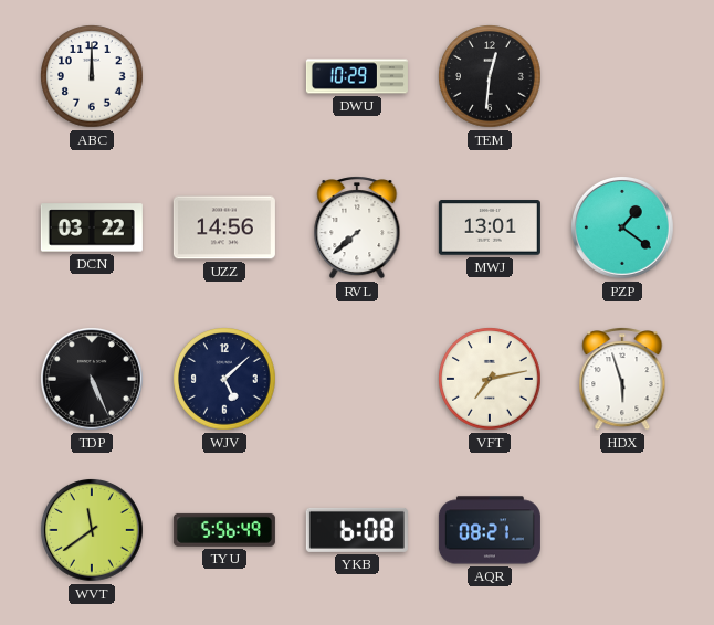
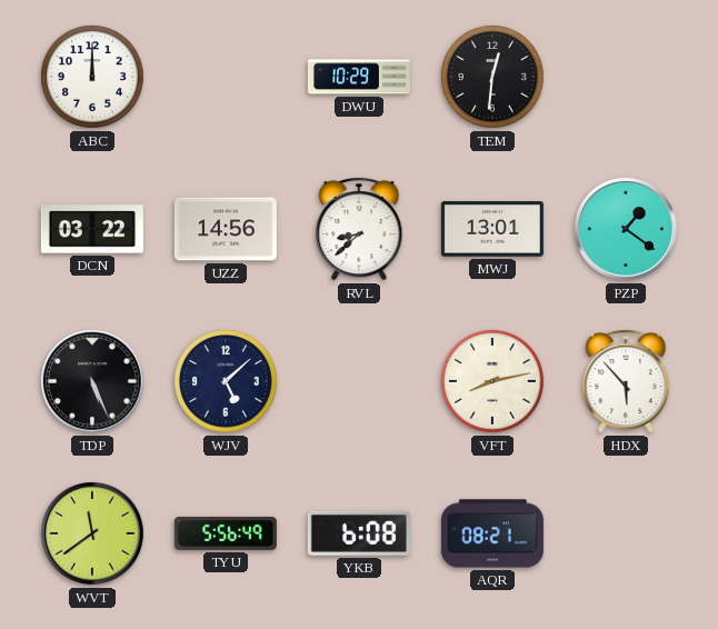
RVL: 7:38 -> 8:38 (359, 229)
VFT: 7:13 -> 8:13 (492, 381)
HDX: 5:57 -> 5:53 (626, 381)
